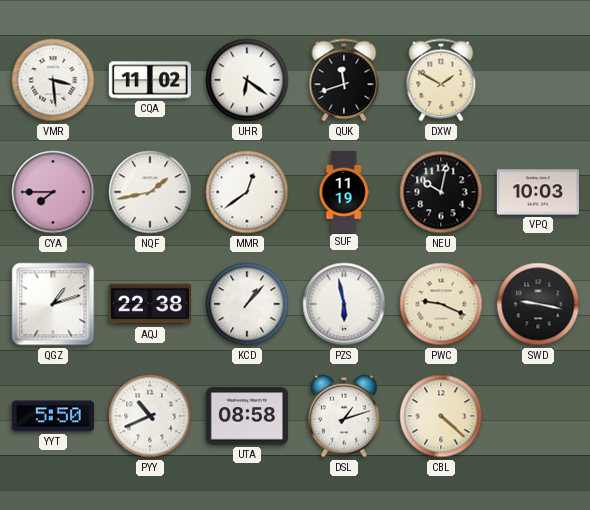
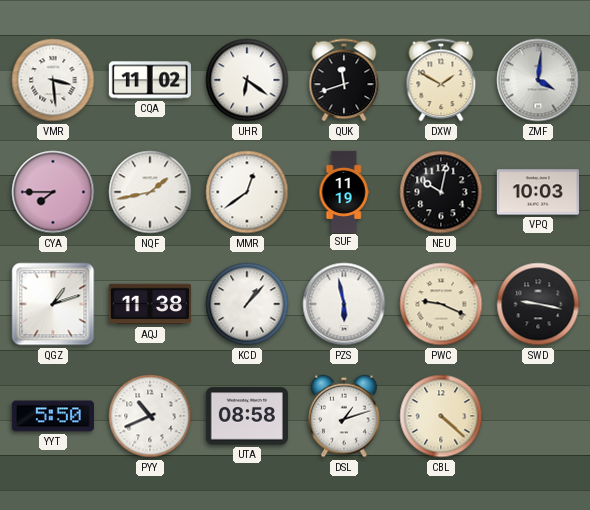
ZMF: none -> 4:01 (538, 80)
AQJ: 22:38 -> 11:38 (150, 304)
